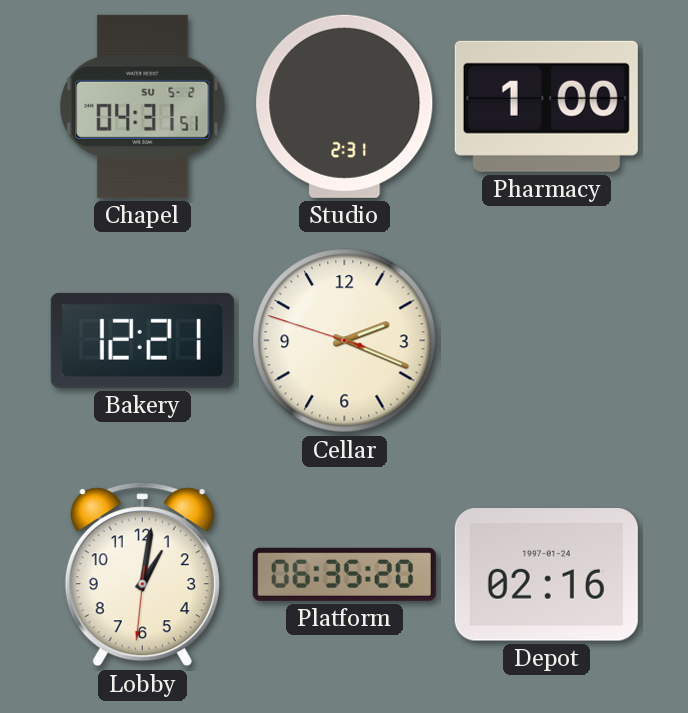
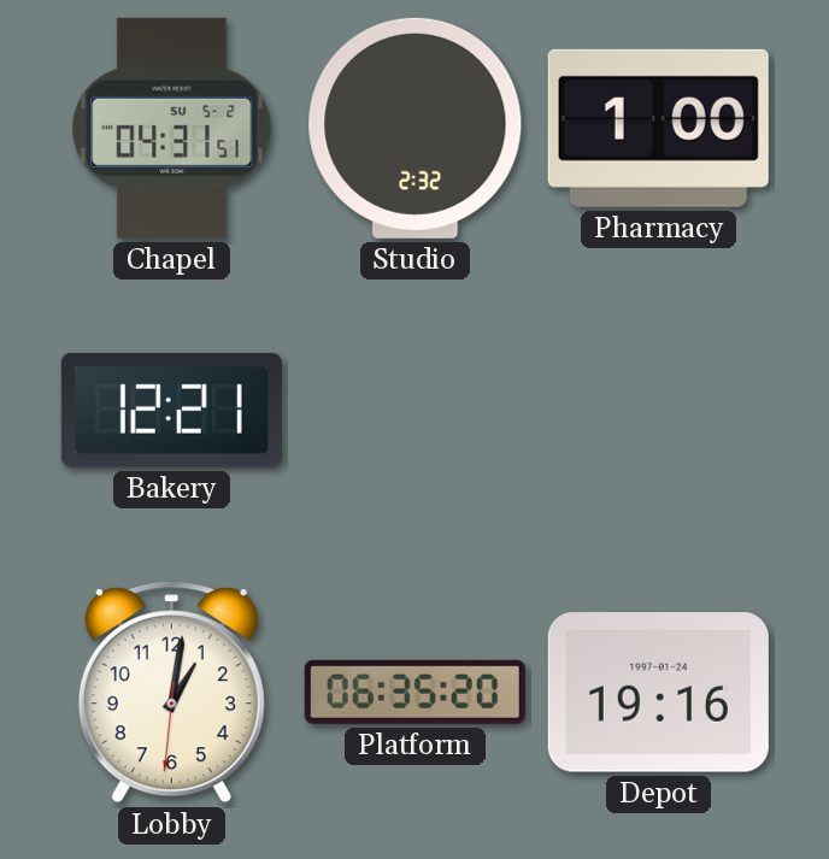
Studio: 2:31 -> 2:32 (416, 128)
Cellar: 2:18 -> none (345, 341)
Depot: 02:16 -> 19:16 (658, 693)
